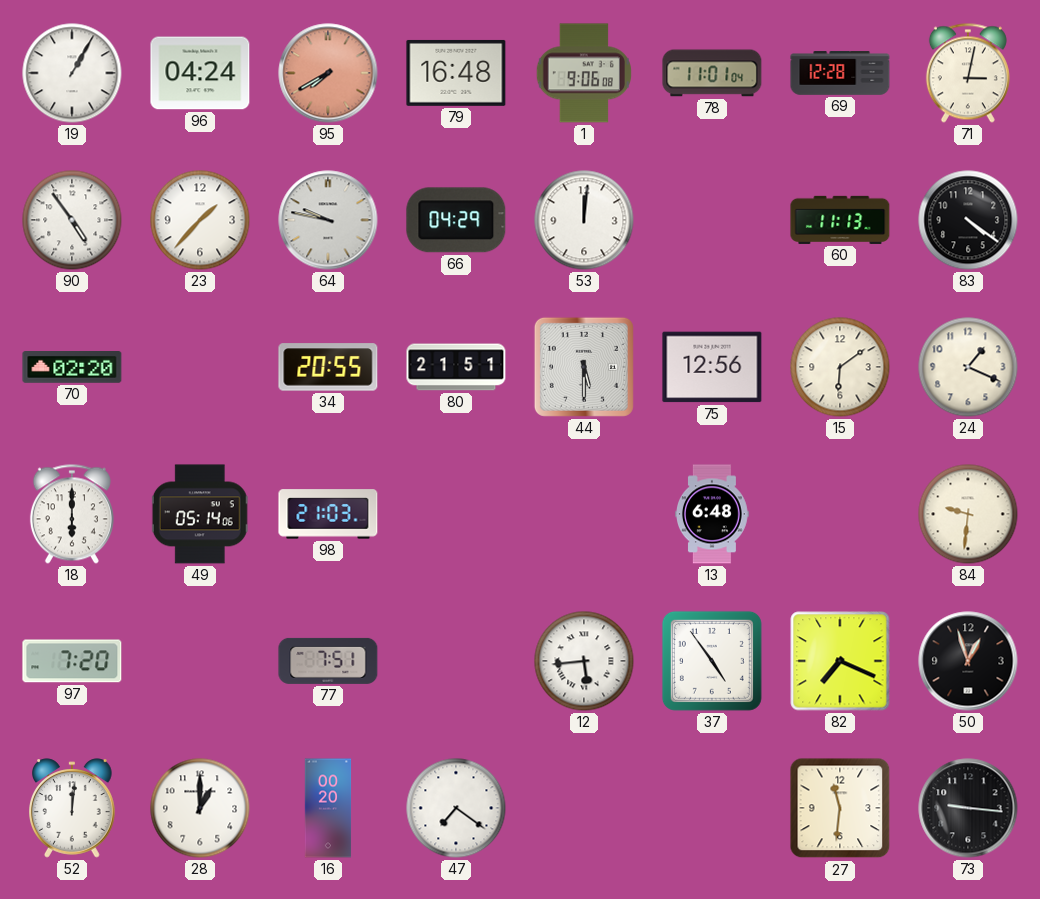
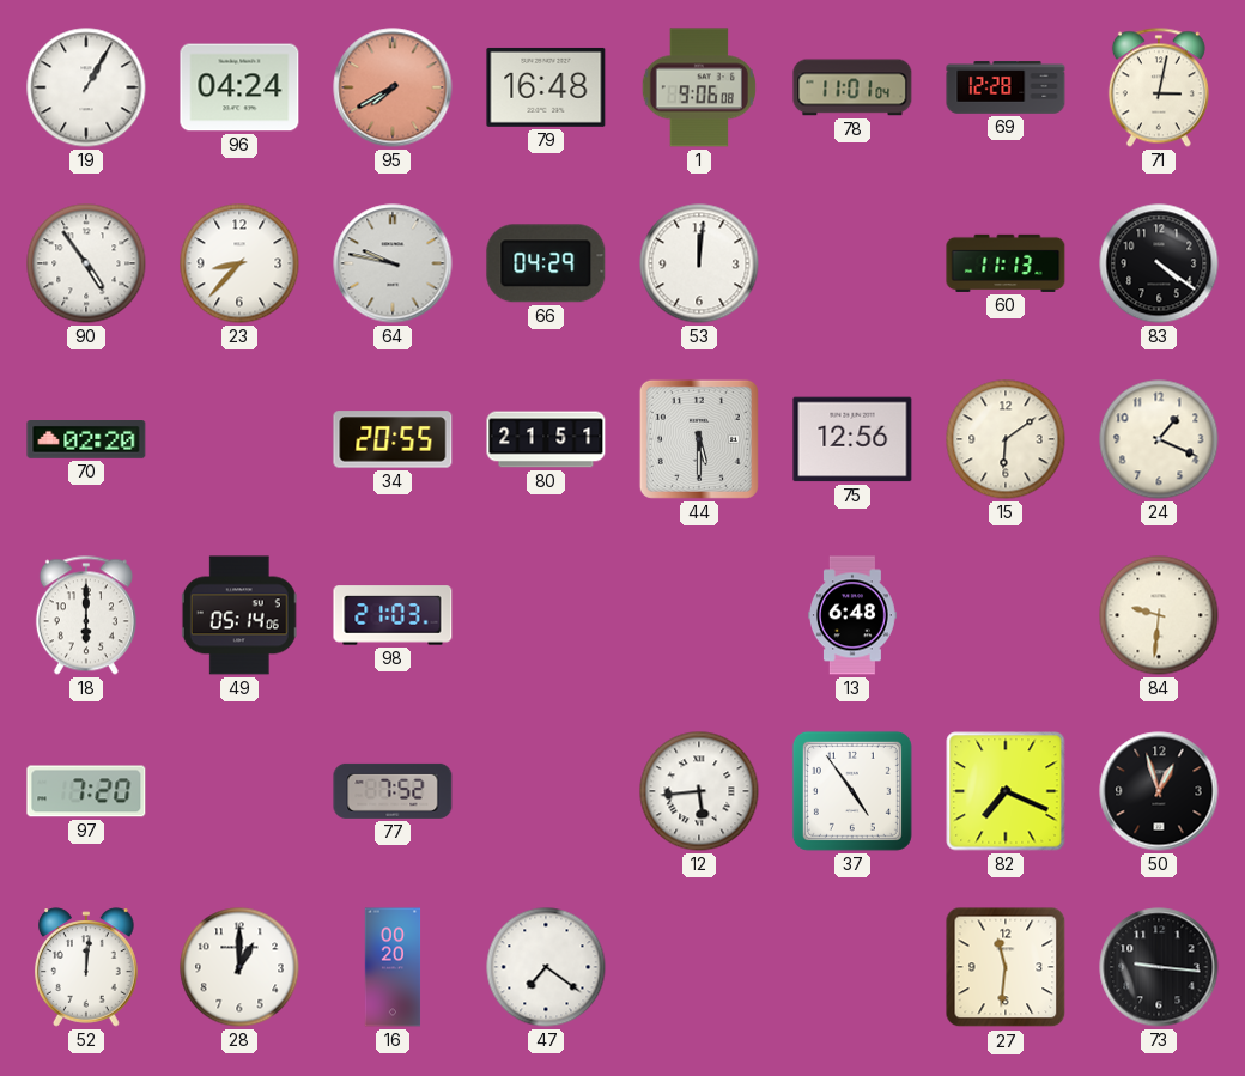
23: 1:37 -> 8:37 (239, 263)
77: 7:51 -> 7:52 (393, 791)
